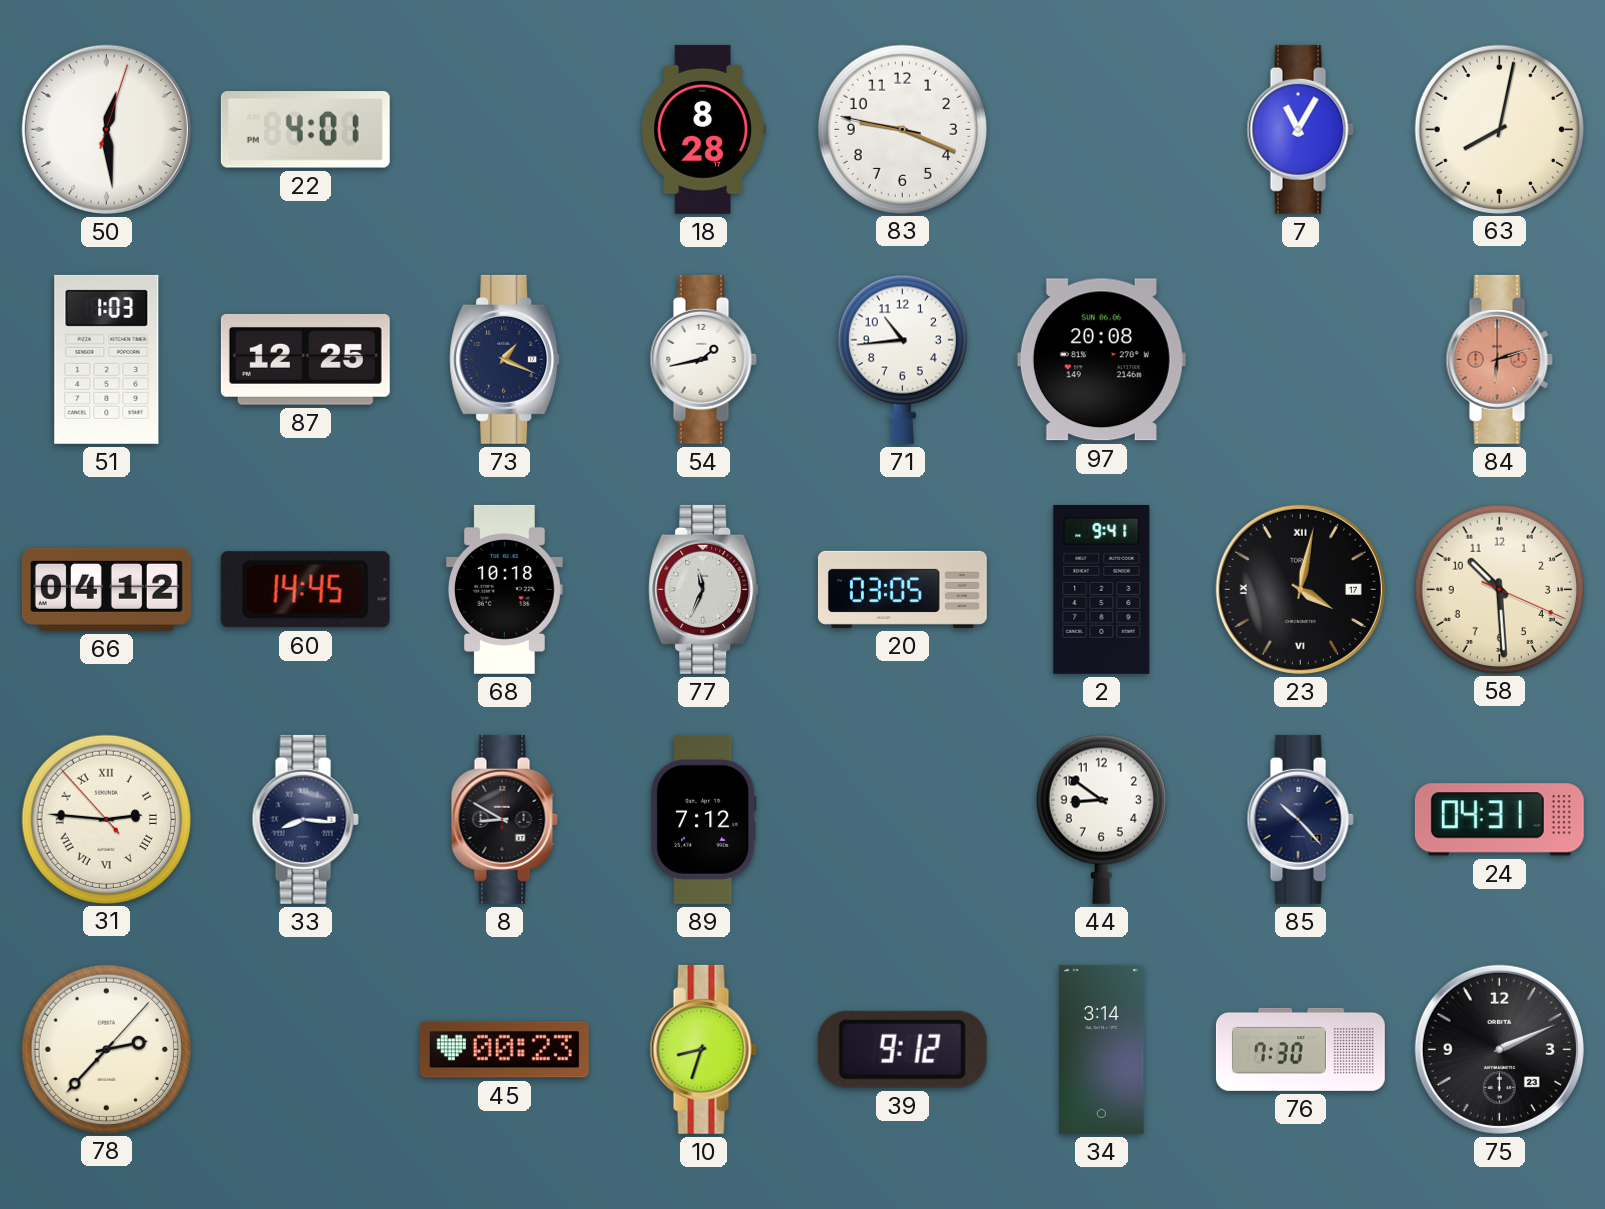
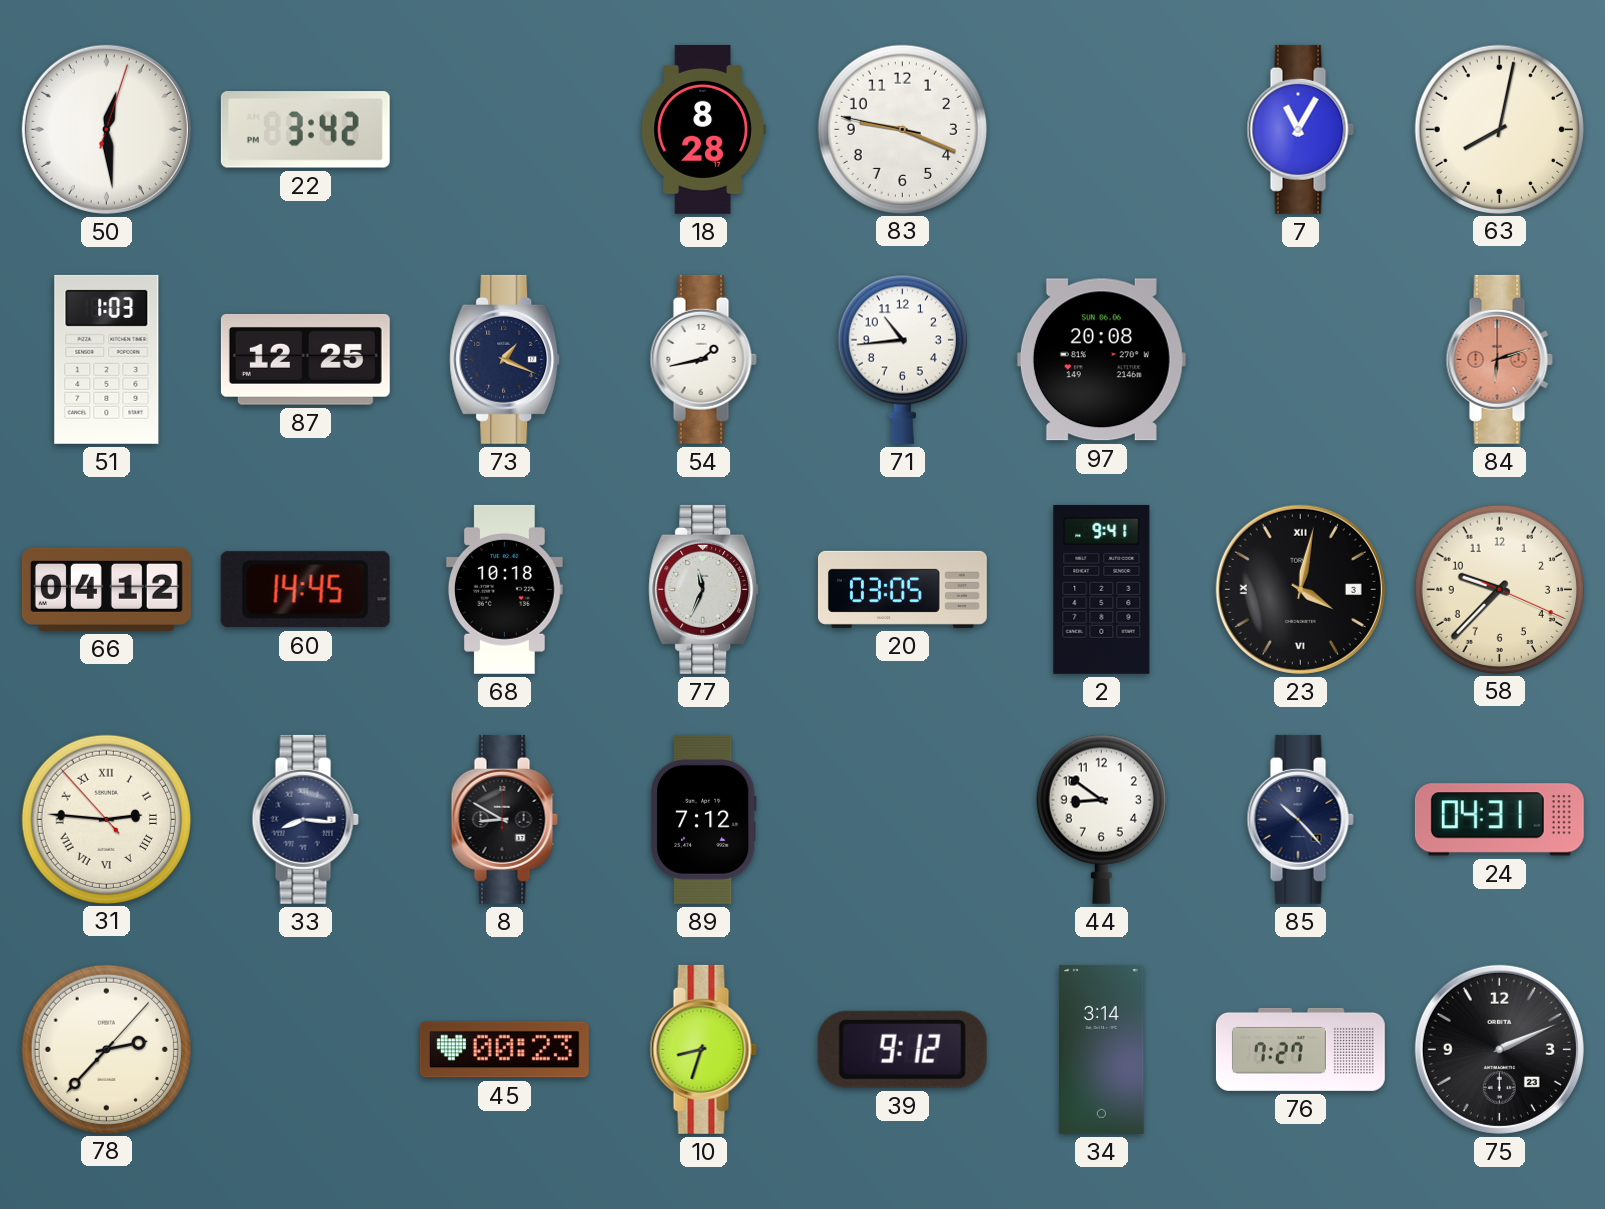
22: 4:01 -> 3:42 (305, 130)
23 date: 17 -> 3 (1300, 589)
58: 10:29 -> 9:37 (1499, 589)
76: 7:30 -> 7:27 (1300, 1049)
